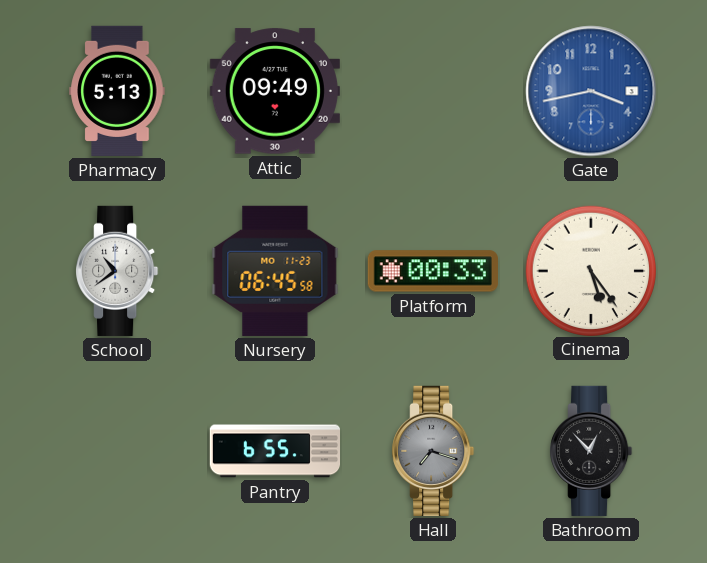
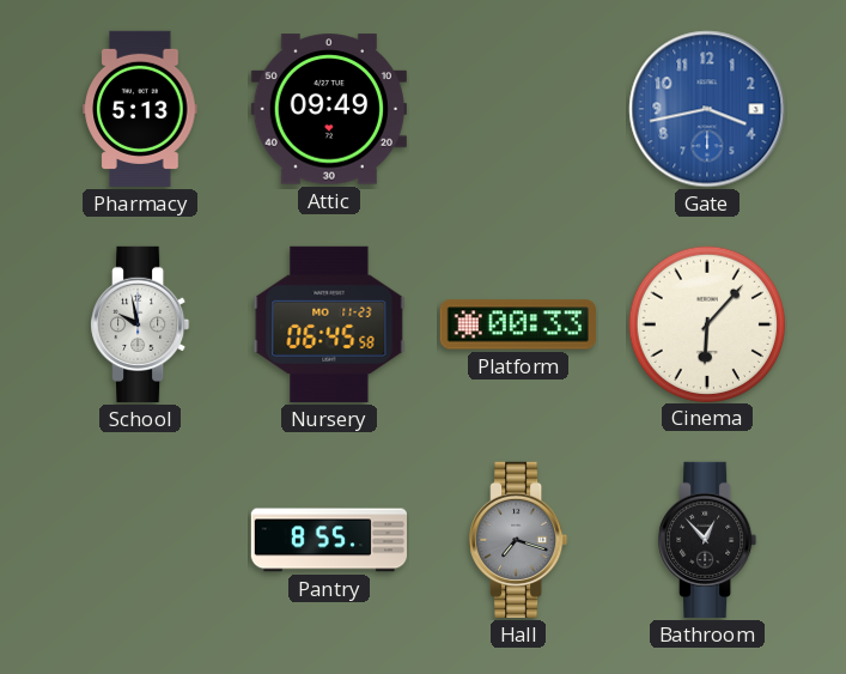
School: 10:39 -> 9:58 (140, 324)
Cinema: 5:24 -> 6:07 (706, 323)
Pantry: 6:55 -> 8:55 (328, 540)
